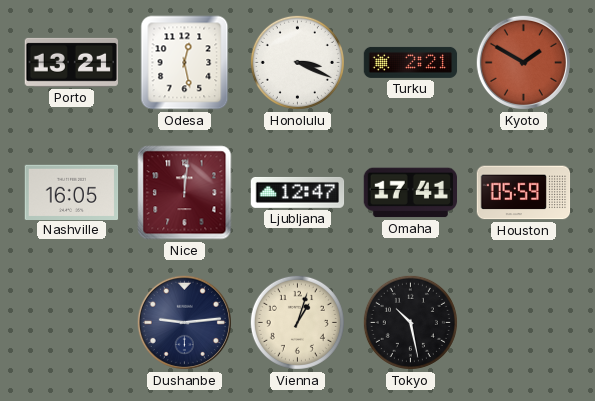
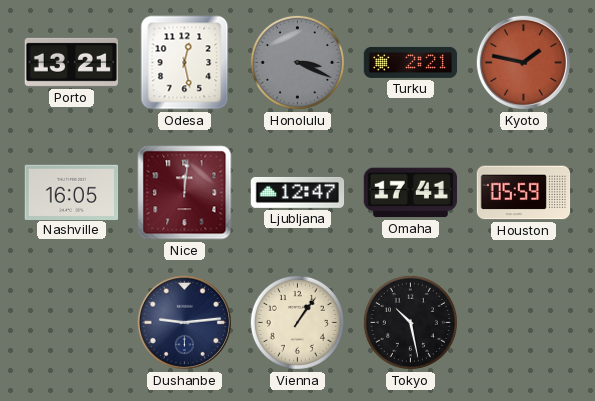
Honolulu dial: white -> grey (297, 62)
Kyoto: 1:50 -> 1:47 (523, 62)
Vienna: 1:03 -> 1:06 (297, 322)
